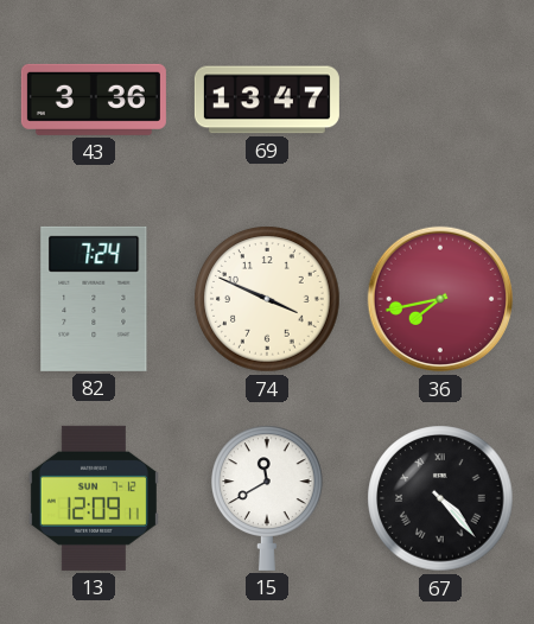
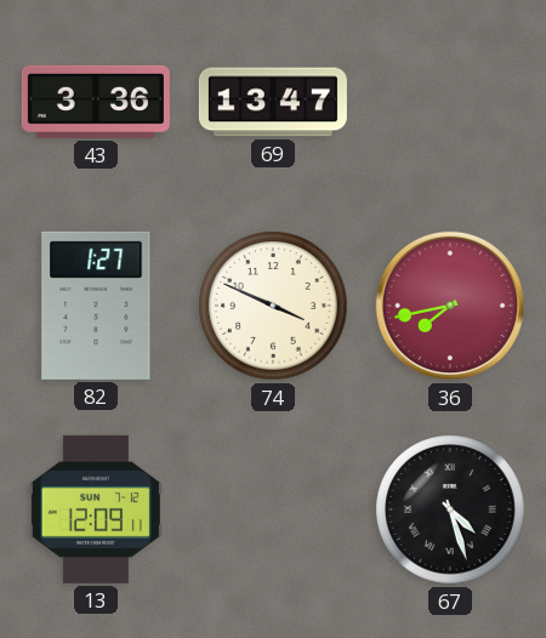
82: 7:24 -> 1:27 (96, 306)
15: 11:40 -> none (267, 498)
67: 4:23 -> 4:27 (450, 509)
